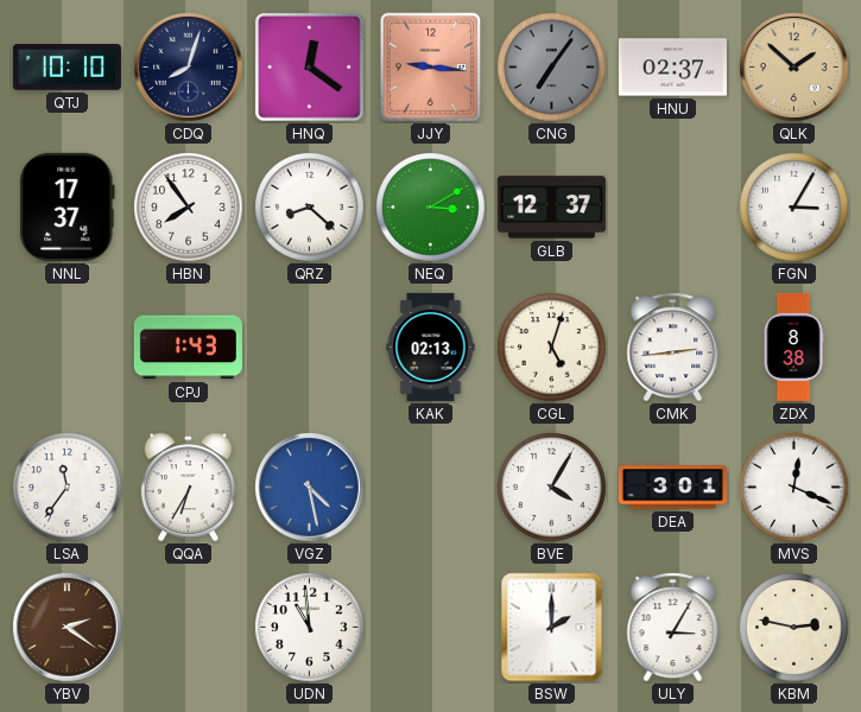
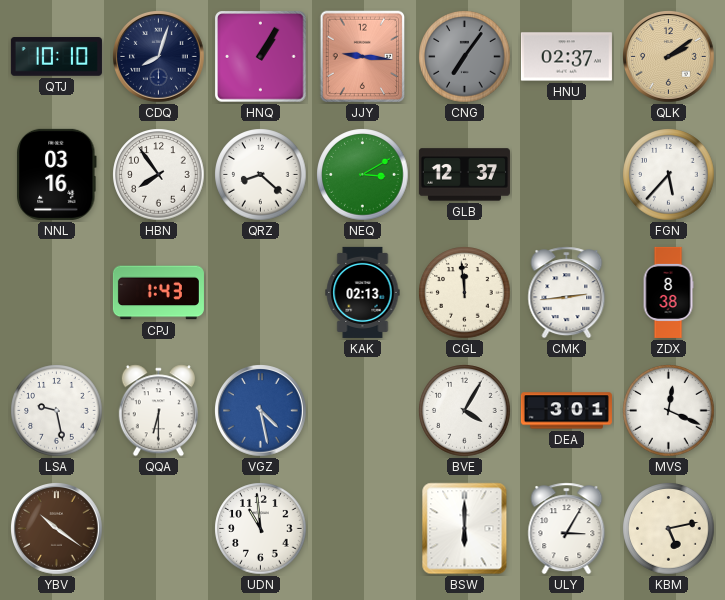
HNQ: 12:21 -> 1:05 (261, 57)
QLK: 1:52 -> 2:09 (669, 57)
NNL: 17:37 -> 03:16 (57, 174)
FGN: 3:05 -> 5:37 (669, 175)
CGL: 5:03 -> 11:59 (465, 293)
LSA: 11:36 -> 9:28 (57, 411)
QQA: 6:35 -> 6:30 (158, 411)
YBV: 2:21 -> 10:21 (57, 529)
BSW: 2:00 -> 6:00 (465, 529)
KBM: 2:47 -> 5:13 (669, 529)
